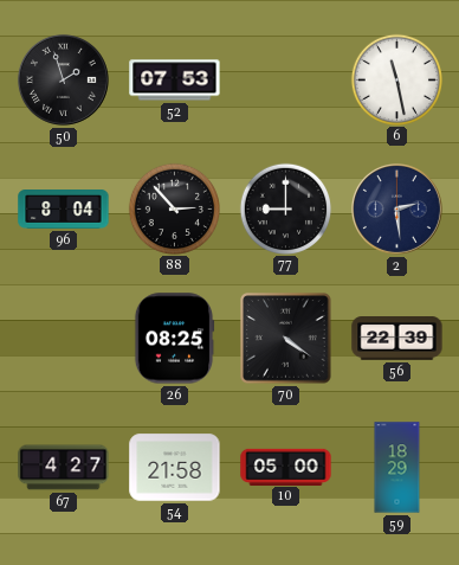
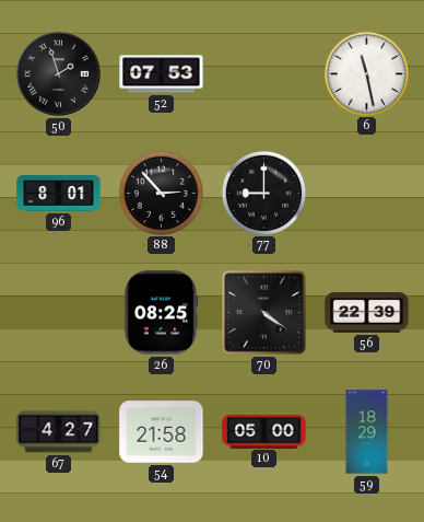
96: 8:04 -> 8:01 (59, 194)
2: 2:29 -> none (396, 208)
